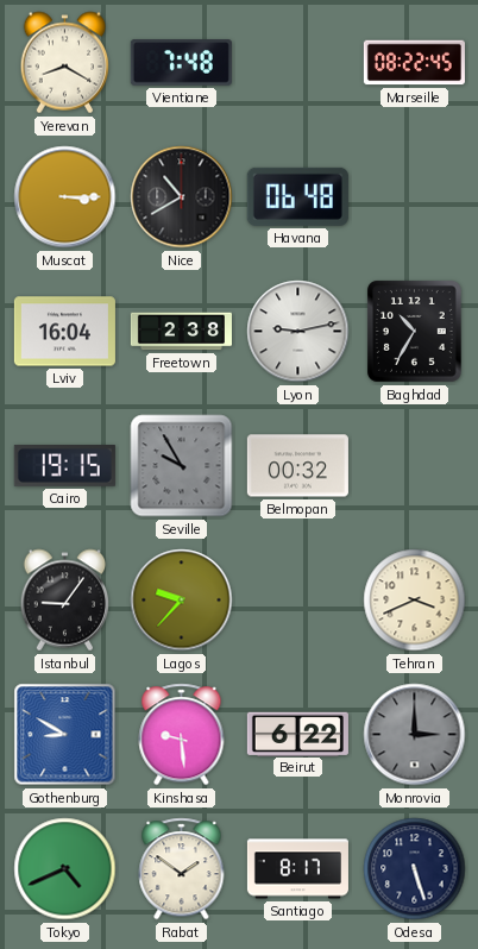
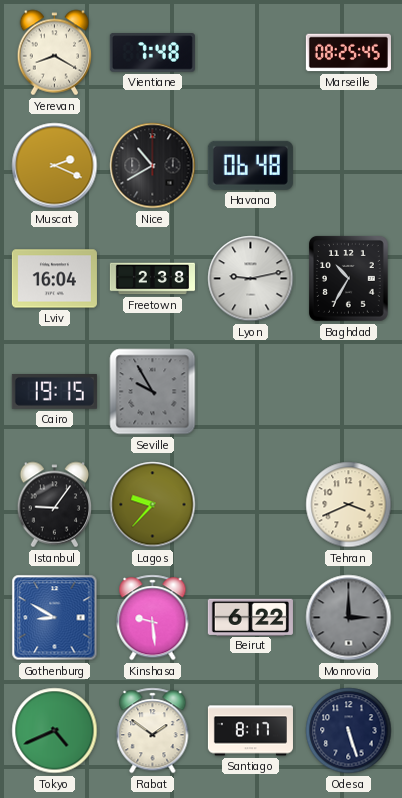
Marseille: 08:22 -> 08:25 (348, 53)
Muscat: 3:15 -> 2:19 (55, 166)
Belmopan: 00:32 -> none (297, 466)
